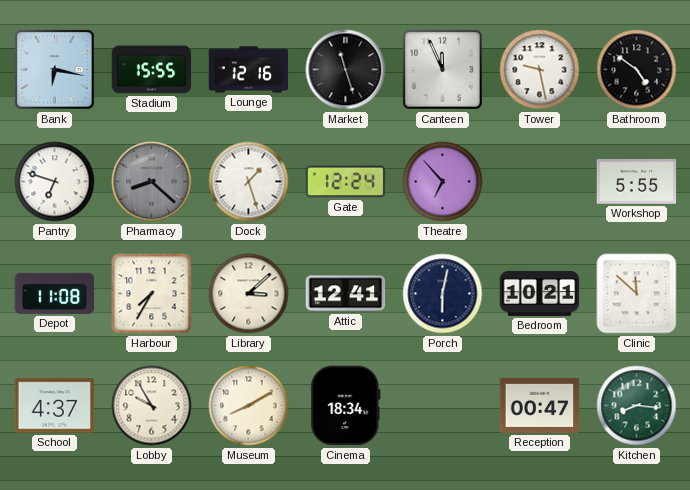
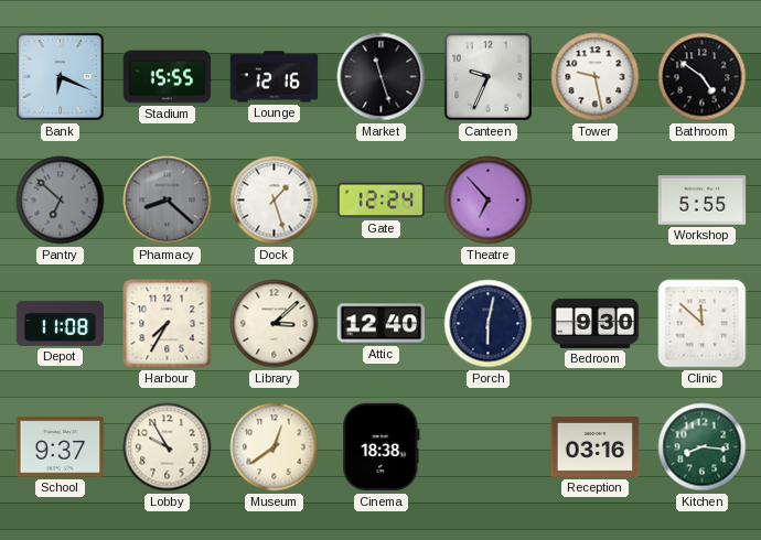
Bank: 6:17 -> 6:19 (61, 77)
Canteen: 11:56 -> 9:34 (489, 77)
Pantry: 6:48 -> 6:52 (61, 201)
Pantry dial: white -> grey (61, 201)
Attic: 12:41 -> 12:40 (382, 324)
Bedroom: 10:21 -> 9:30 (596, 323)
School: 4:37 -> 9:37 (61, 447)
Museum: 8:10 -> 12:39 (275, 447)
Cinema: 18:34 -> 18:38 (382, 447)
Reception: 00:47 -> 03:16 (596, 446)
